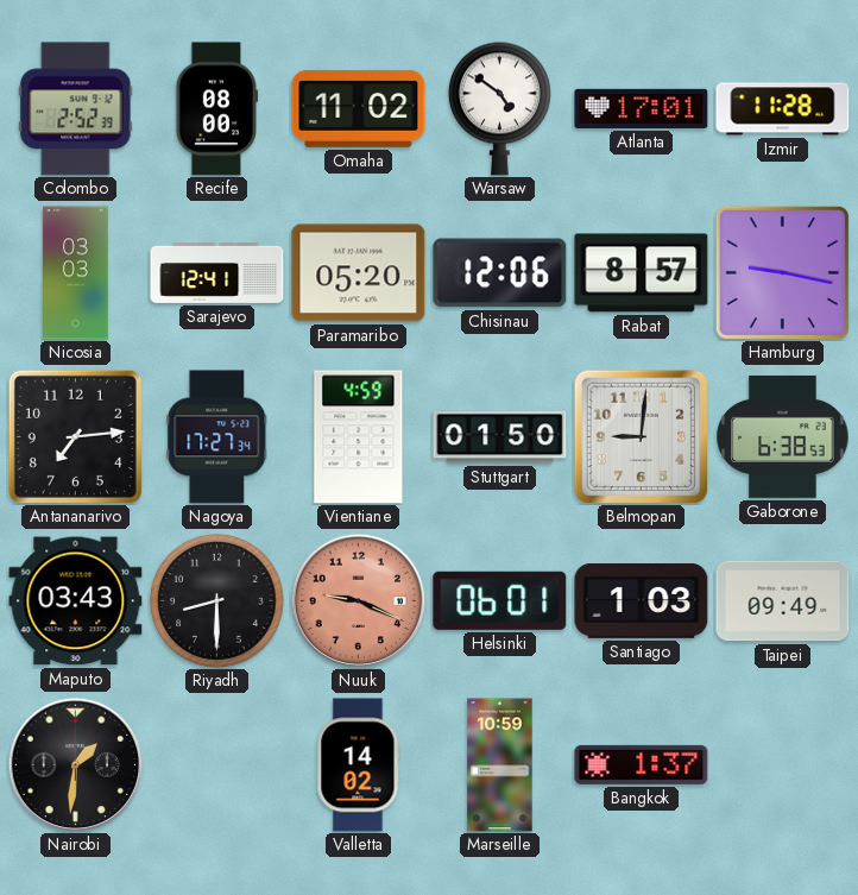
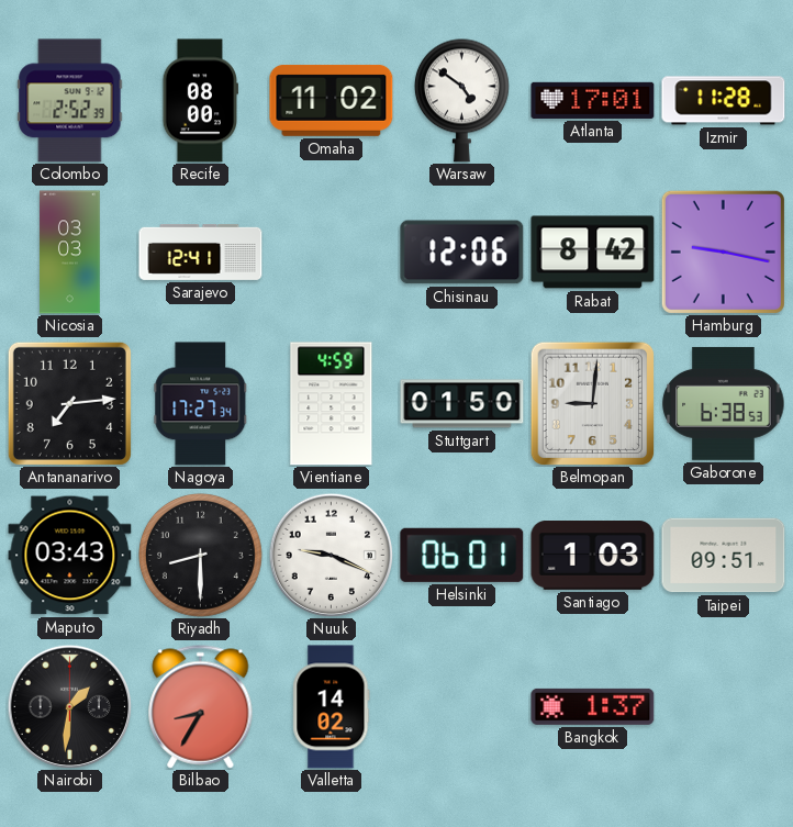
Paramaribo: 05:20 -> none (359, 273)
Rabat: 8:57 -> 8:42 (593, 253)
Nuuk dial: salmon -> white (331, 555)
Taipei: 09:49 -> 09:51 (724, 556)
Bilbao: none -> 8:35 (201, 707)
Marseille: 10:59 -> none (500, 765)
